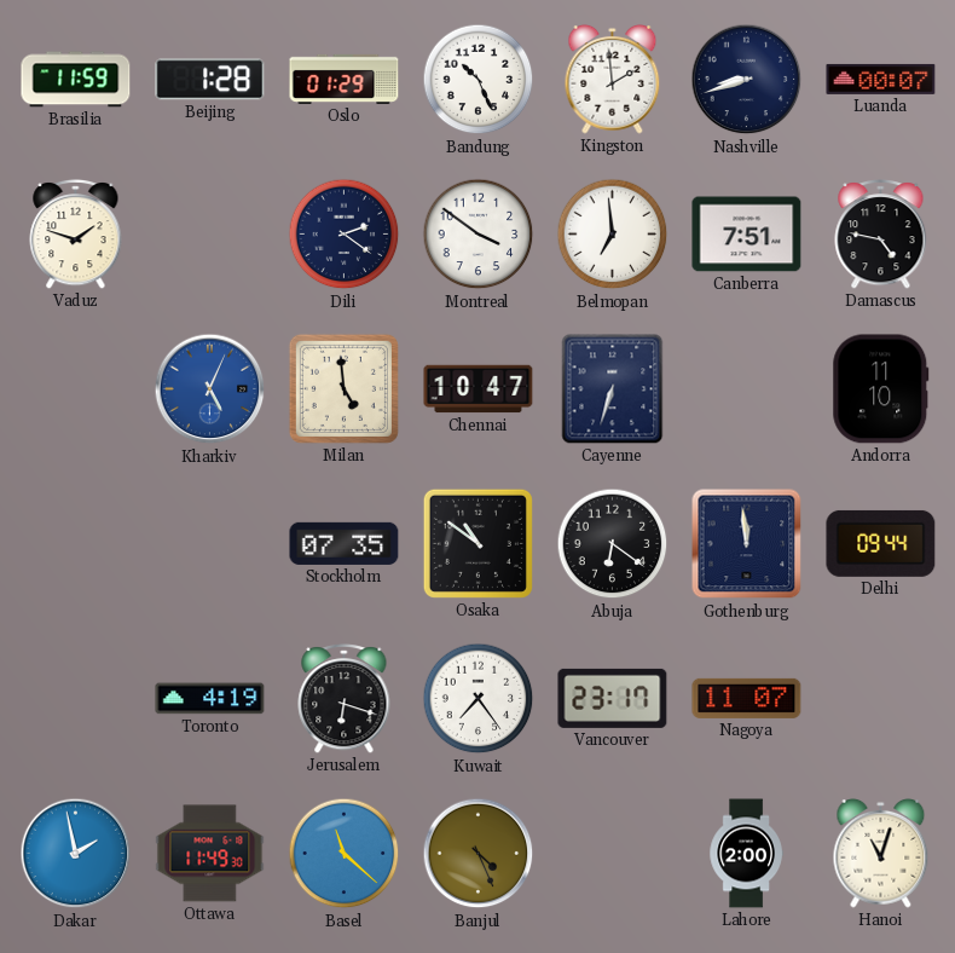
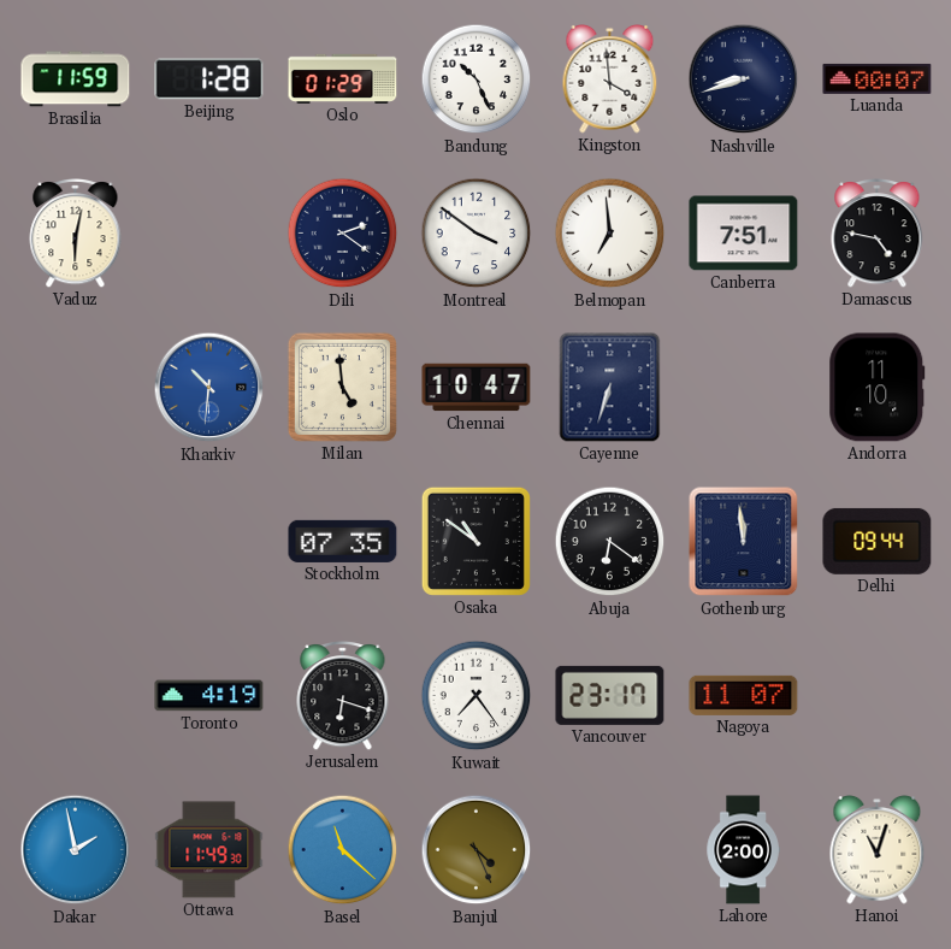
Kingston: 1:59 -> 3:59 (610, 78)
Vaduz: 1:48 -> 6:02 (76, 234)
Kharkiv: 5:04 -> 10:31 (209, 388)
